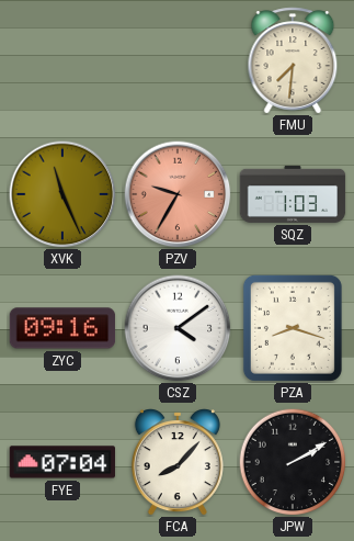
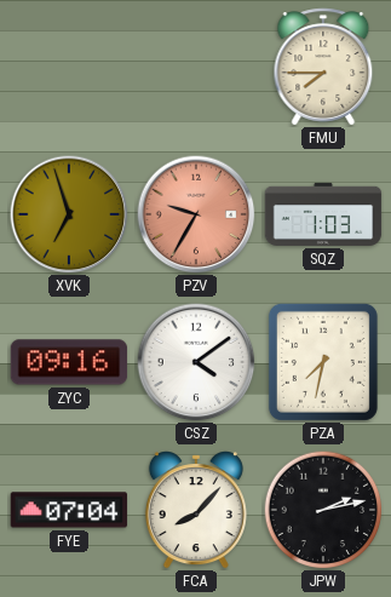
FMU: 7:31 -> 7:45 (323, 67)
XVK: 11:26 -> 6:57 (69, 214)
PZA: 8:18 -> 7:32 (323, 362)
JPW: 2:10 -> 2:13 (323, 510)
